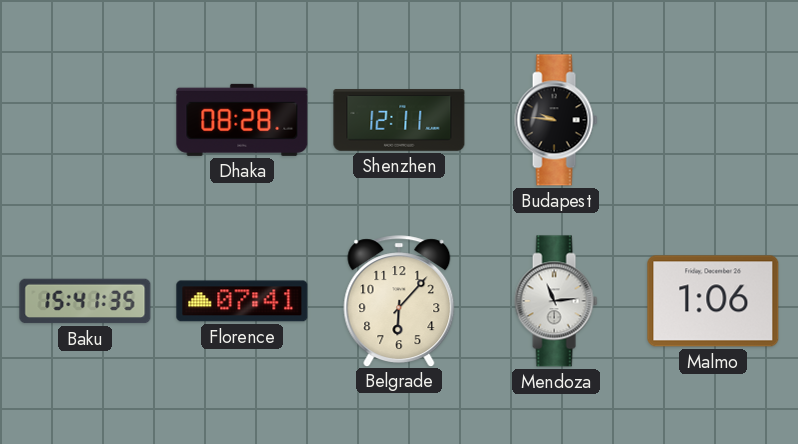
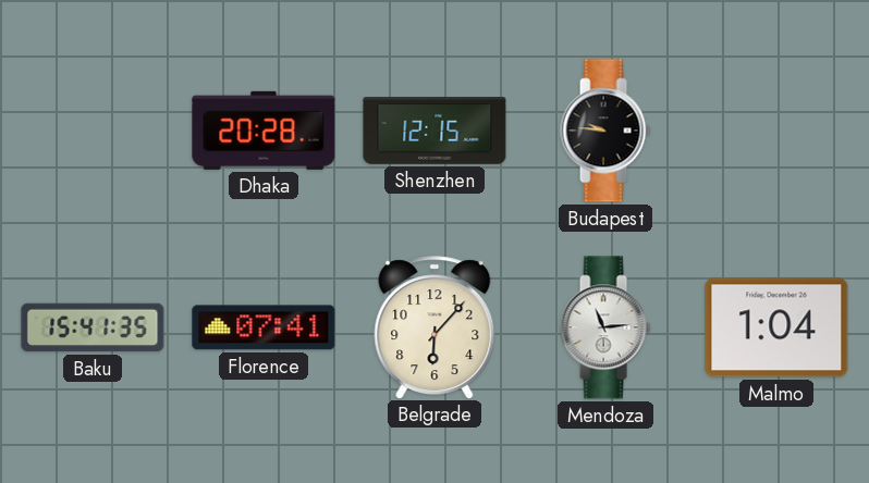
Dhaka: 08:28 -> 20:28 (264, 131)
Shenzhen: 12:11 -> 12:15 (434, 131)
Malmo: 1:06 -> 1:04 (776, 327)
